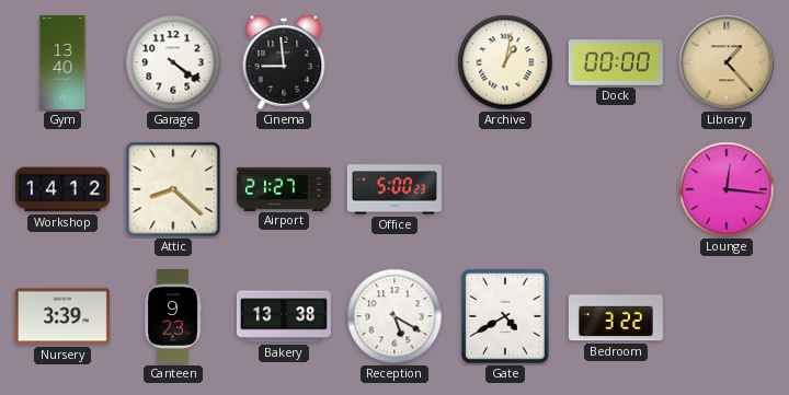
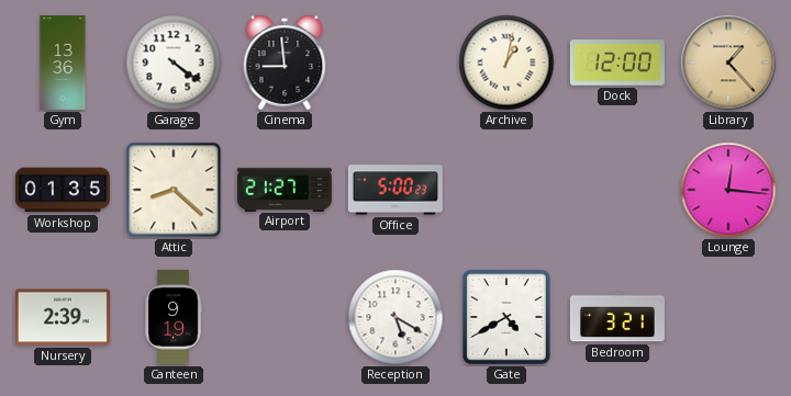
Gym: 13:40 -> 13:36 (63, 63)
Dock: 00:00 -> 12:00 (617, 63)
Workshop: 14:12 -> 01:35 (63, 190)
Nursery: 3:39 -> 2:39 (63, 317)
Canteen: 9:23 -> 9:19 (174, 317)
Bakery: 13:38 -> none (284, 316)
Bedroom: 3:22 -> 3:21 (617, 317)
